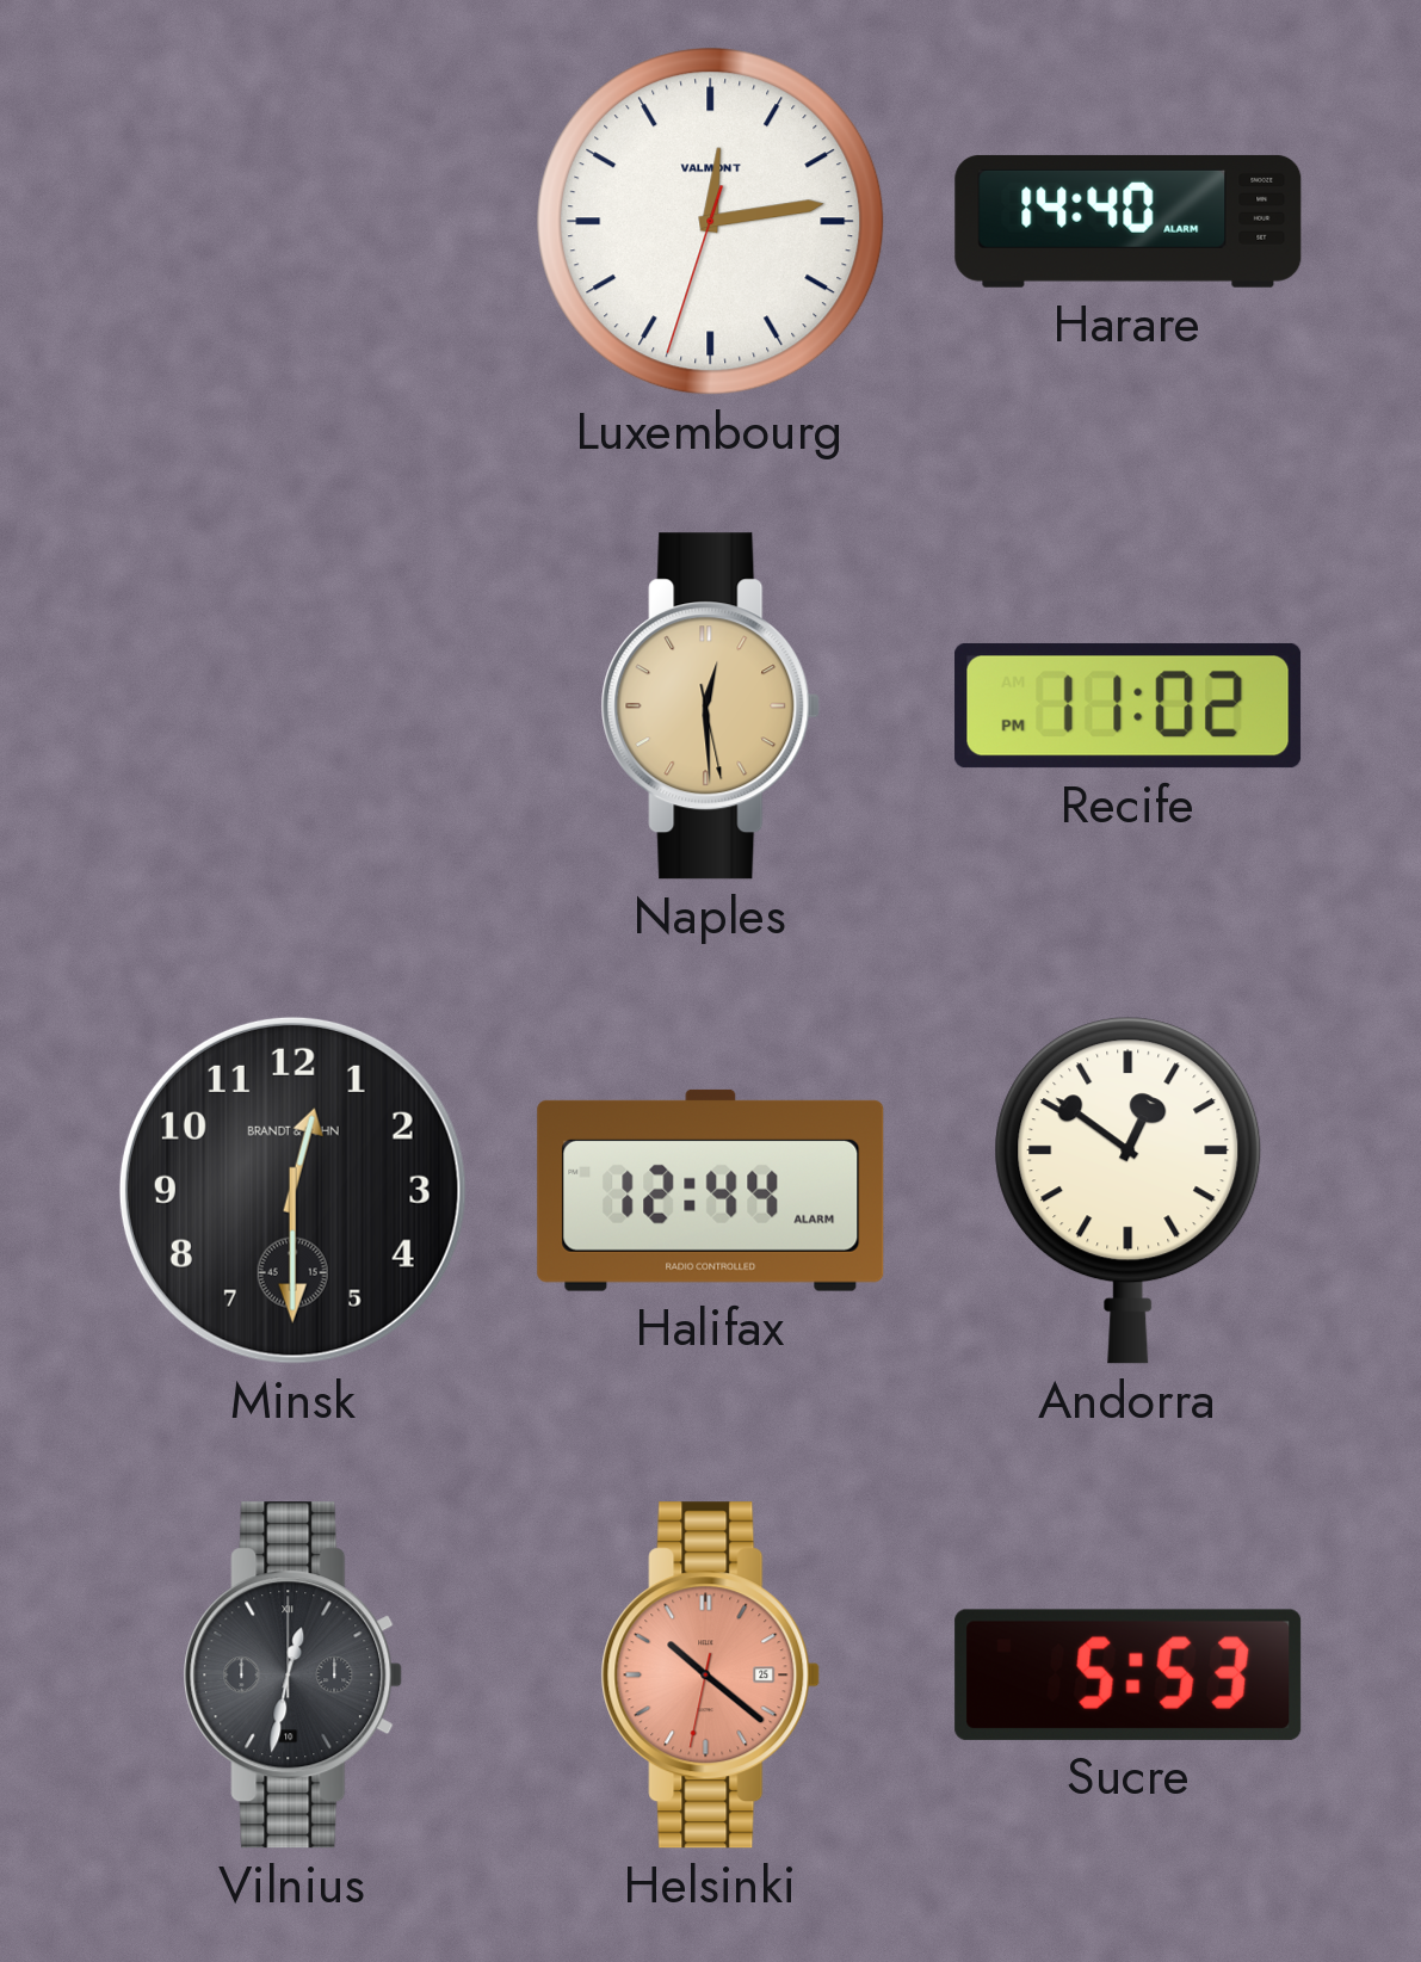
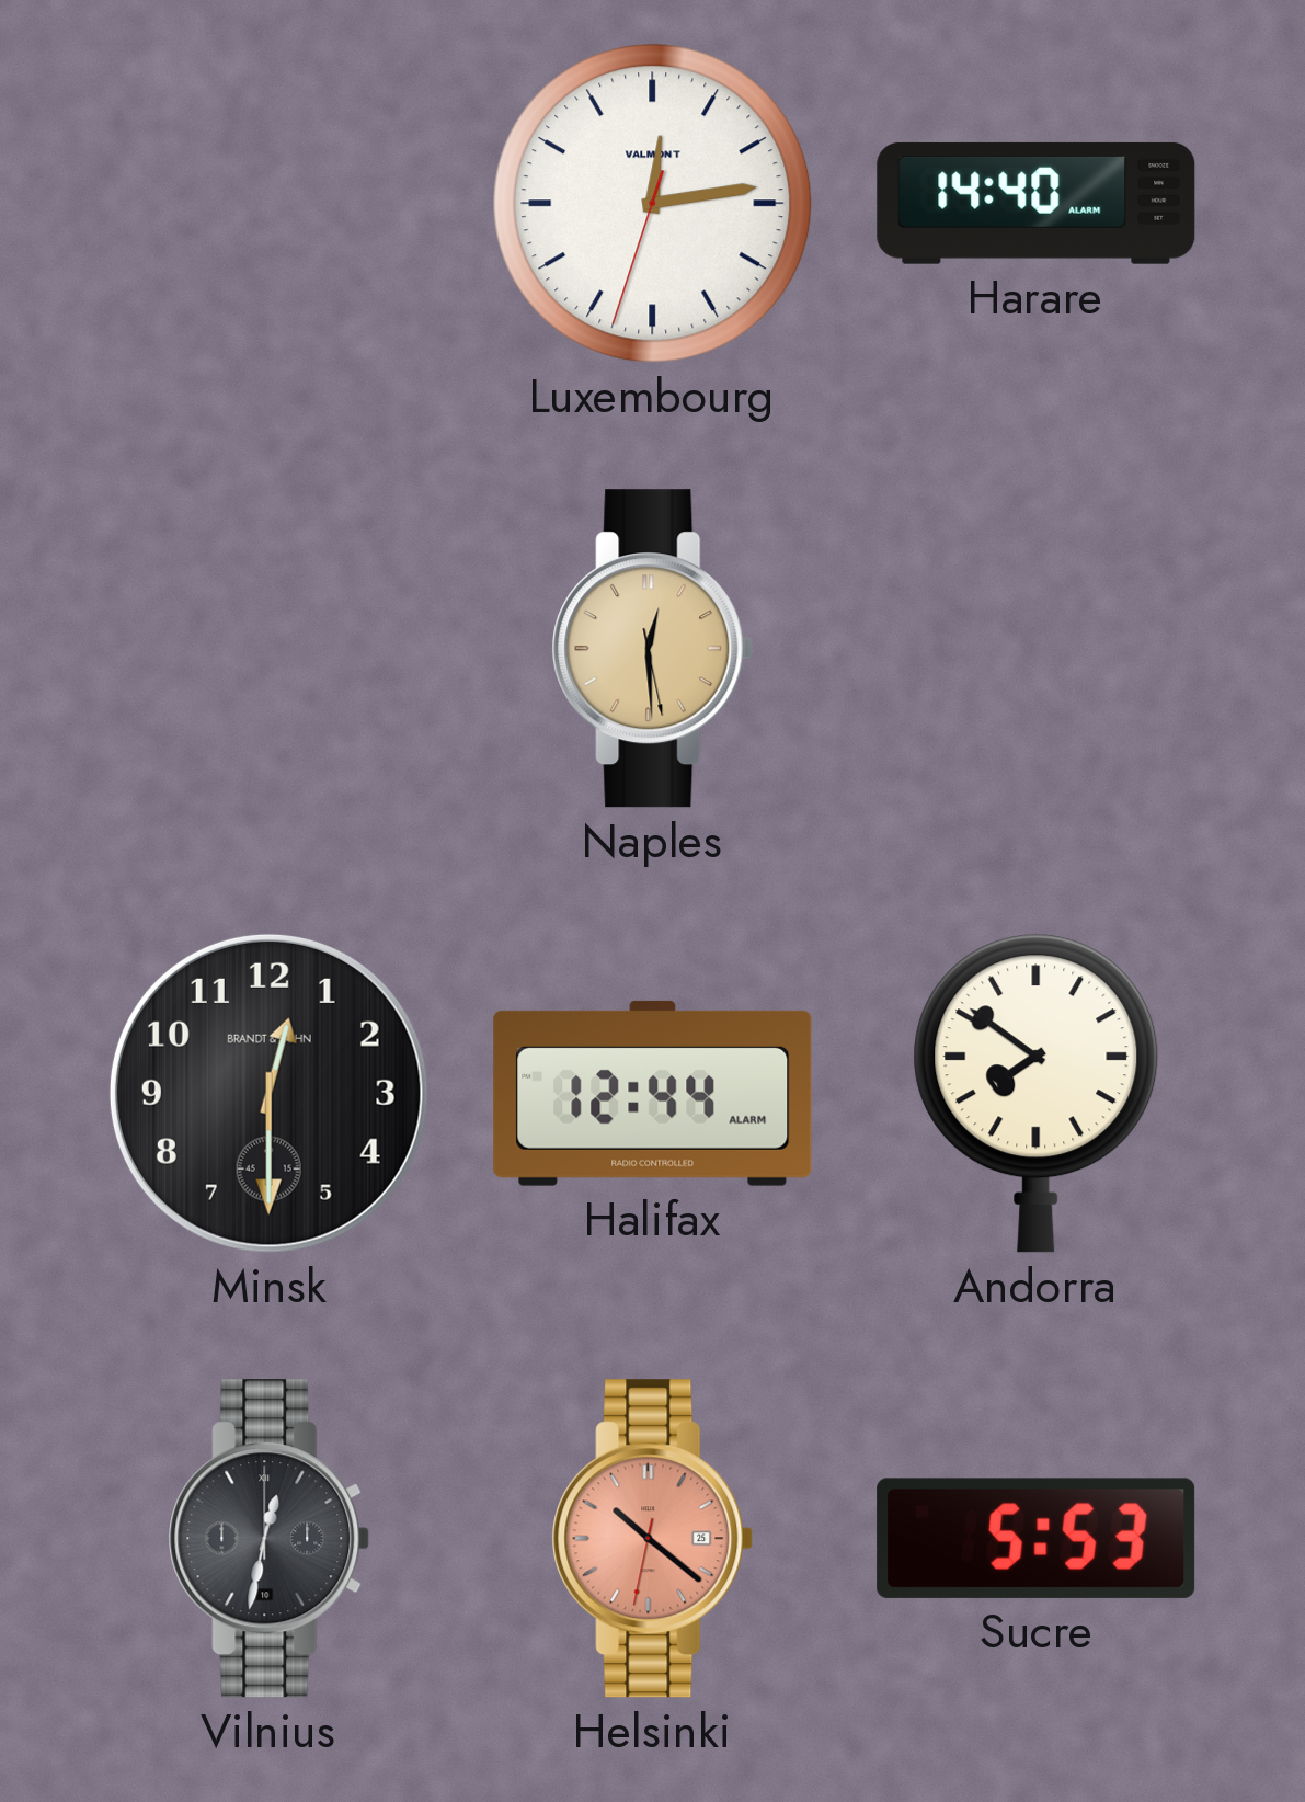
Recife: 11:02 -> none (1129, 705)
Andorra: 12:51 -> 7:51 (1037, 1094)
